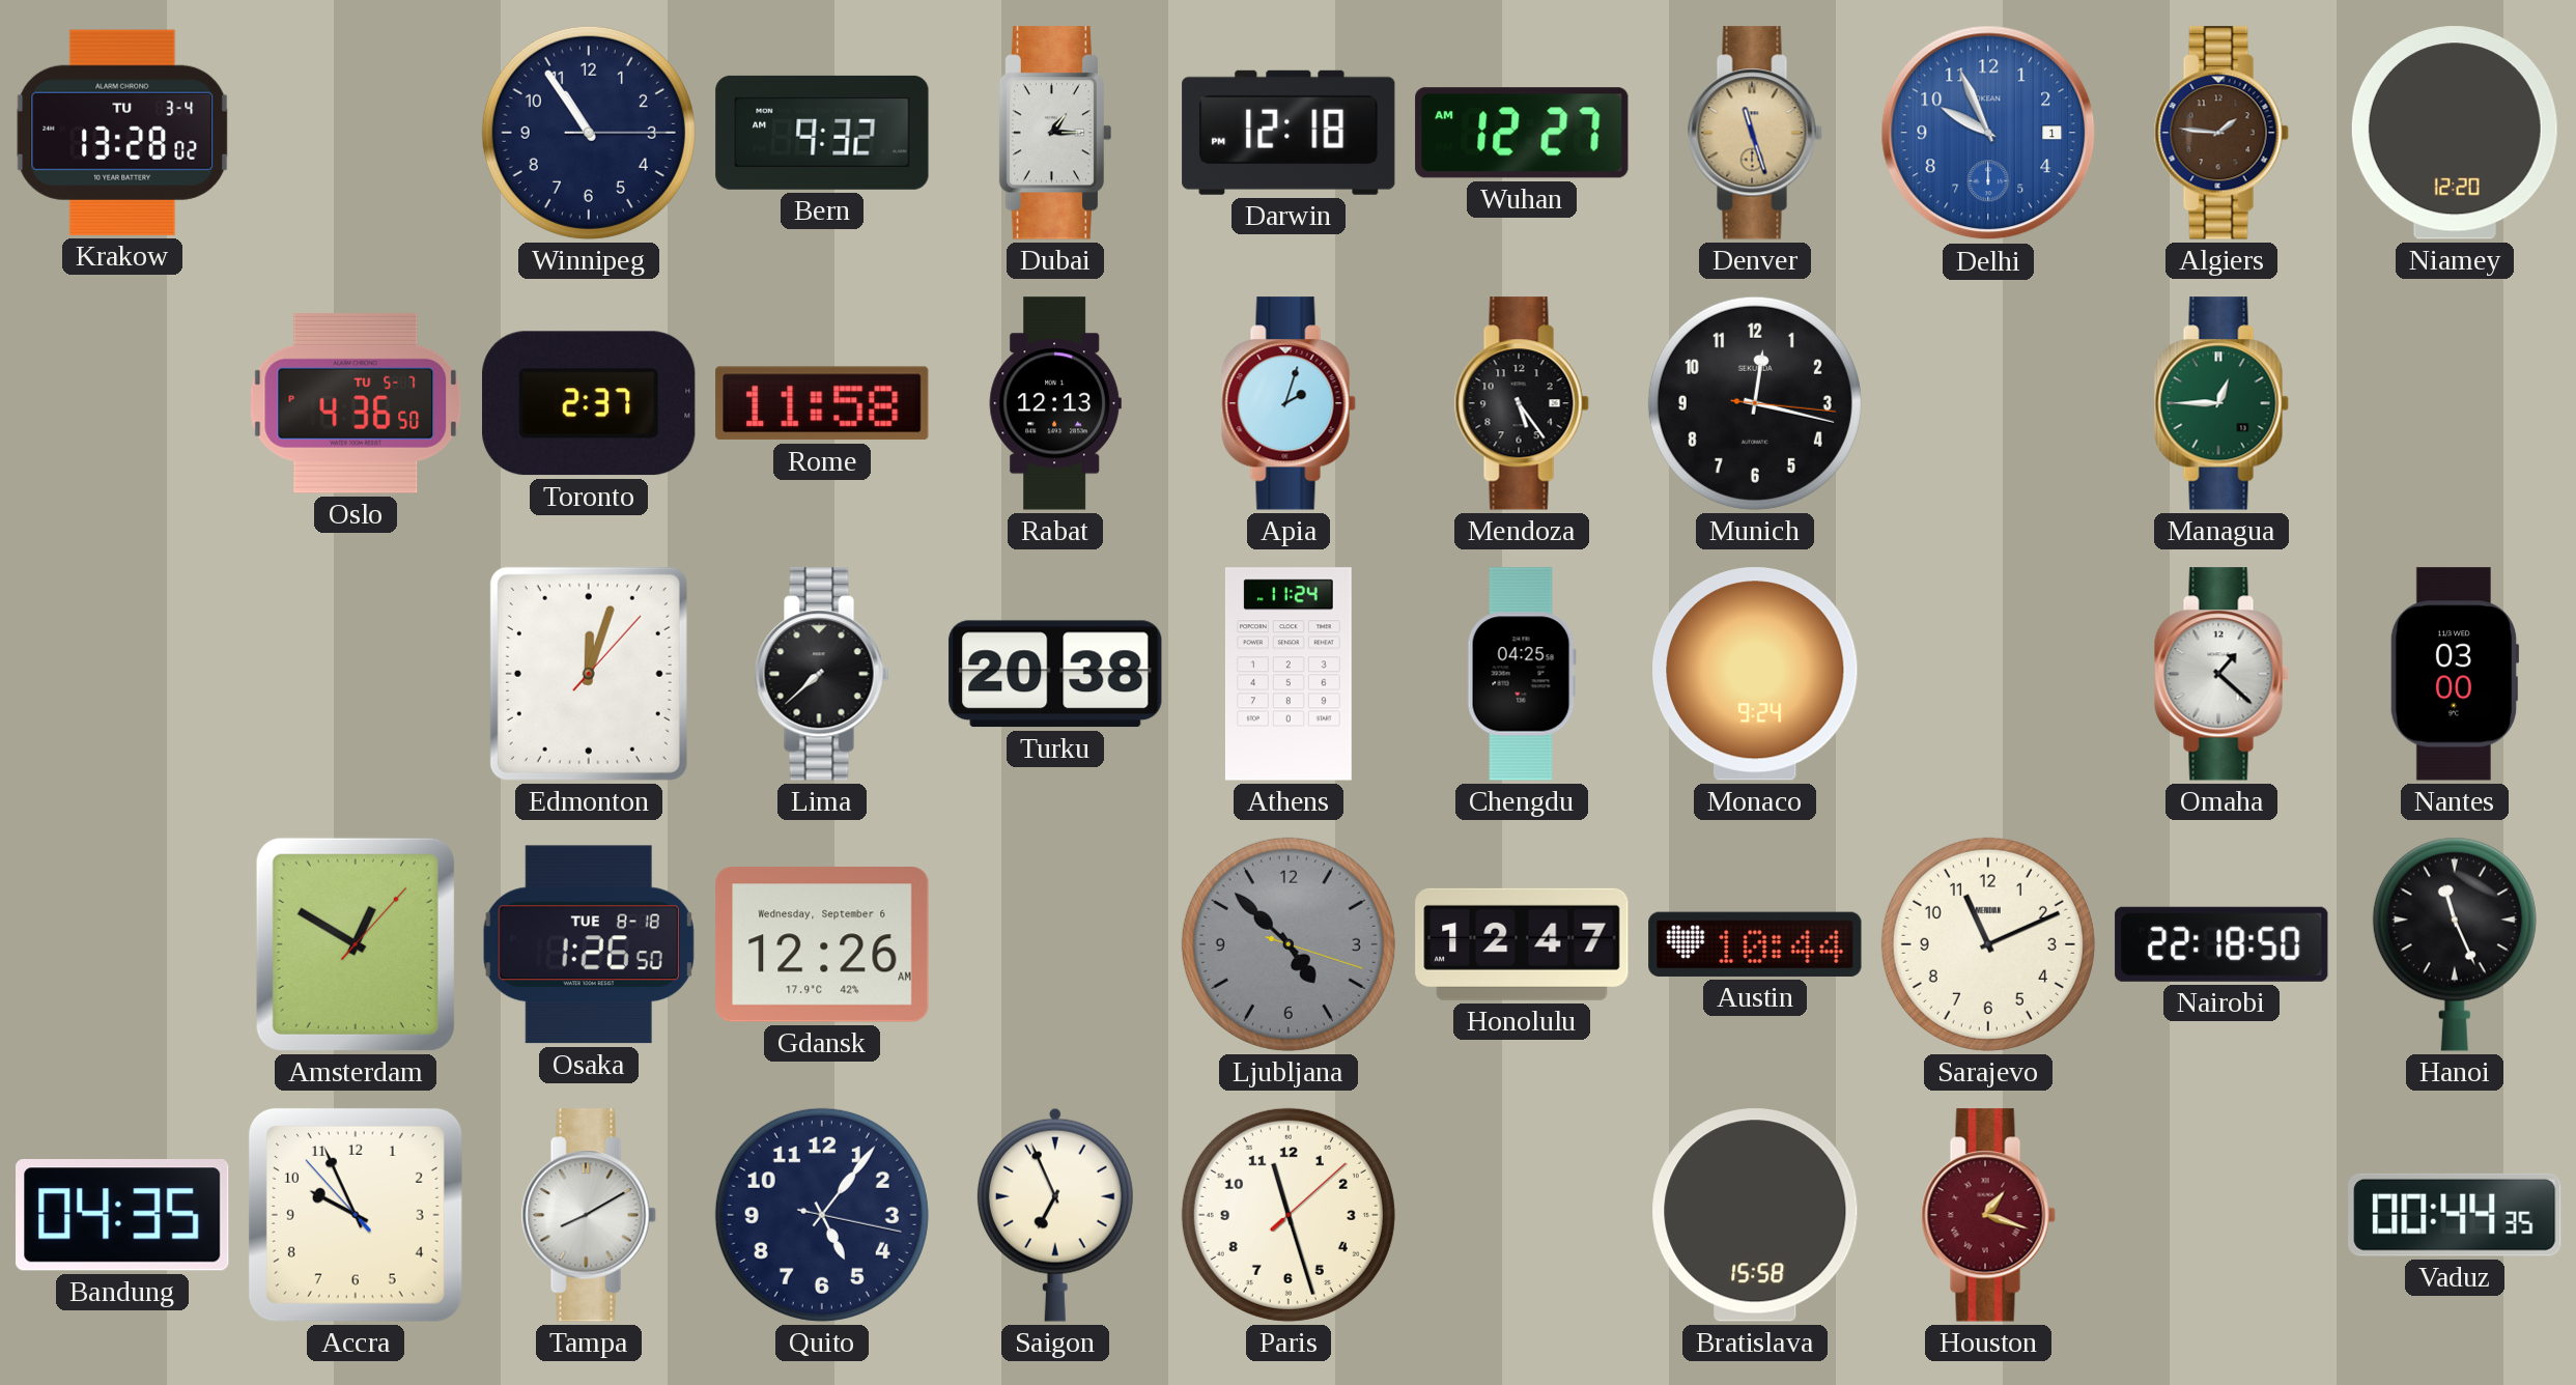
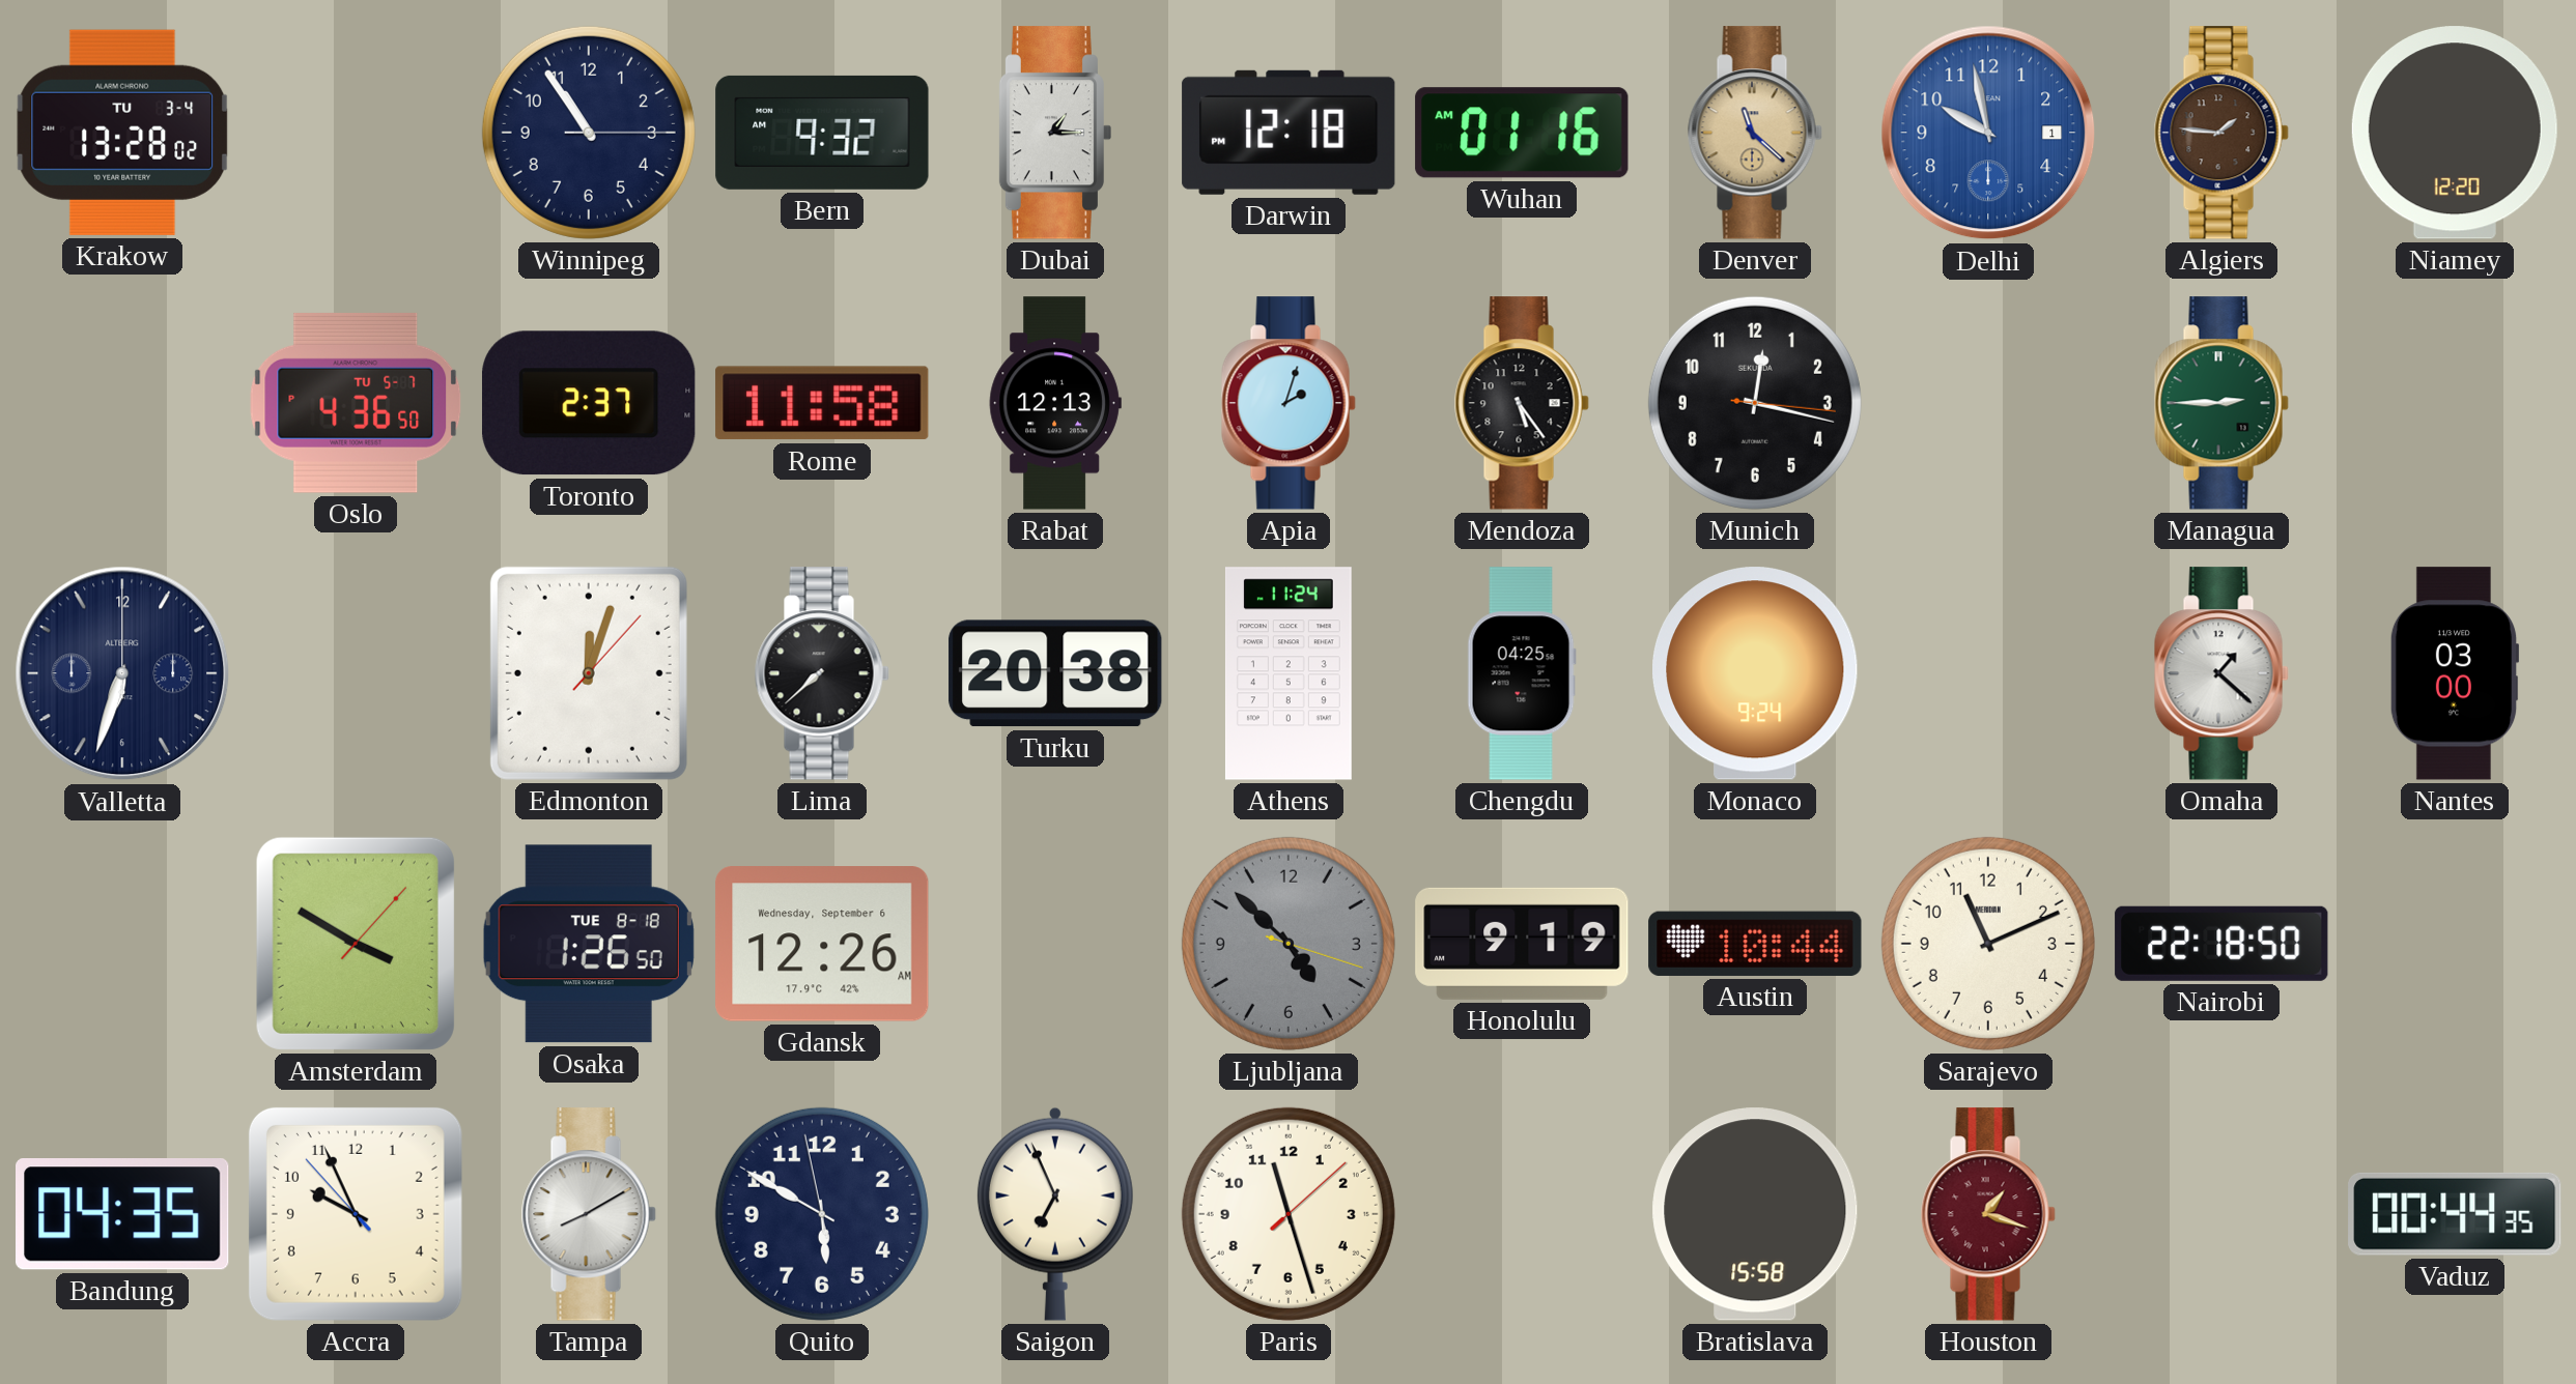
Wuhan: 12:27 -> 01:16 (1522, 133)
Denver: 11:27 -> 11:22 (1755, 133)
Delhi: 9:56 -> 9:58 (1988, 133)
Managua: 12:45 -> 2:45 (2221, 403)
Valletta: none -> 6:33 (122, 673)
Amsterdam: 12:50 -> 3:50 (356, 944)
Honolulu: 12:47 -> 9:19 (1522, 944)
Hanoi: 11:26 -> none (2455, 944)
Quito: 5:06 -> 5:49 (822, 1214)
